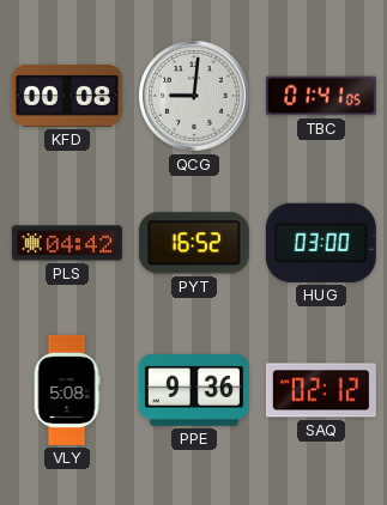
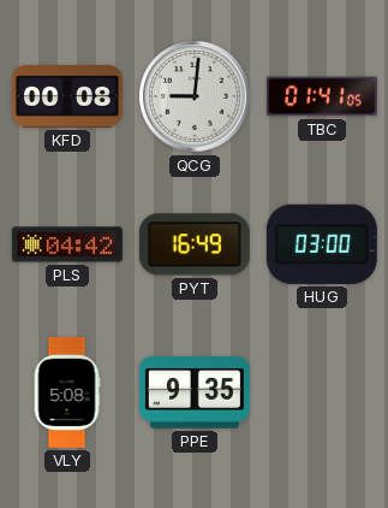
PYT: 16:52 -> 16:49 (195, 244)
PPE: 9:36 -> 9:35 (195, 392)
SAQ: 02:12 -> none (321, 390)
